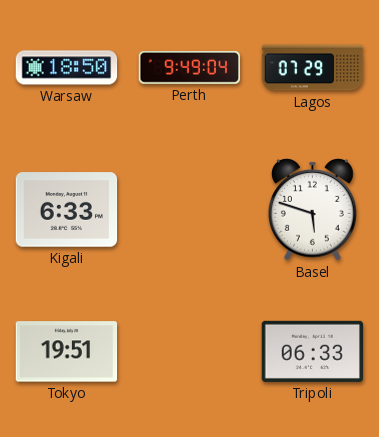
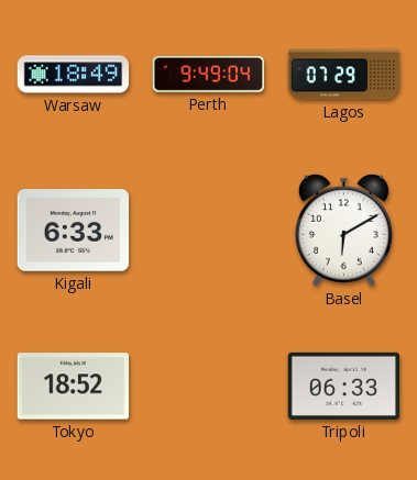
Warsaw: 18:50 -> 18:49 (74, 75)
Basel: 5:48 -> 6:10 (343, 230)
Tokyo: 19:51 -> 18:52 (74, 387)
